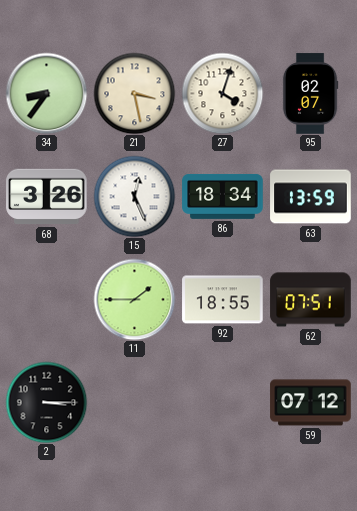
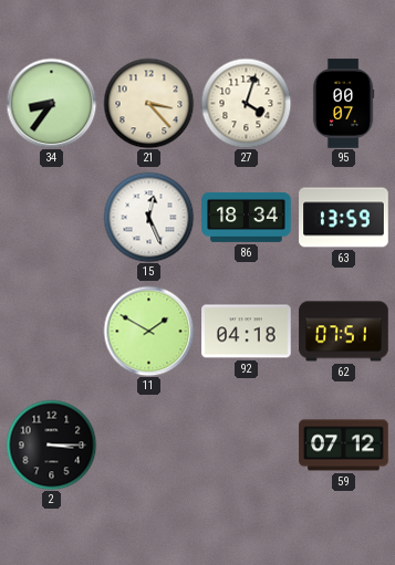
21: 3:28 -> 3:23 (148, 103)
95: 02:07 -> 00:07 (343, 104)
68: 3:26 -> none (47, 197)
11: 1:45 -> 1:50 (148, 331)
92: 18:55 -> 04:18 (247, 332)
